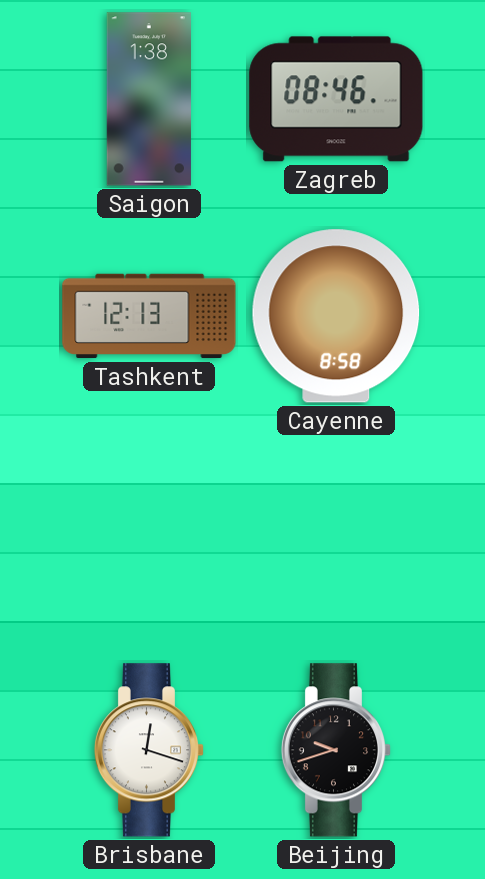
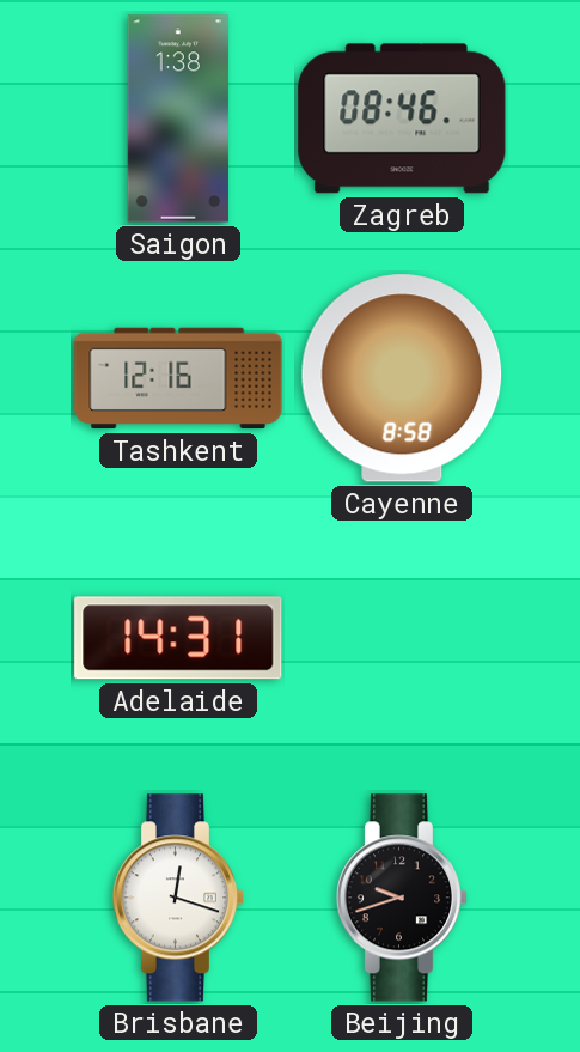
Tashkent: 12:13 -> 12:16 (178, 378)
Adelaide: none -> 14:31 (178, 638)
